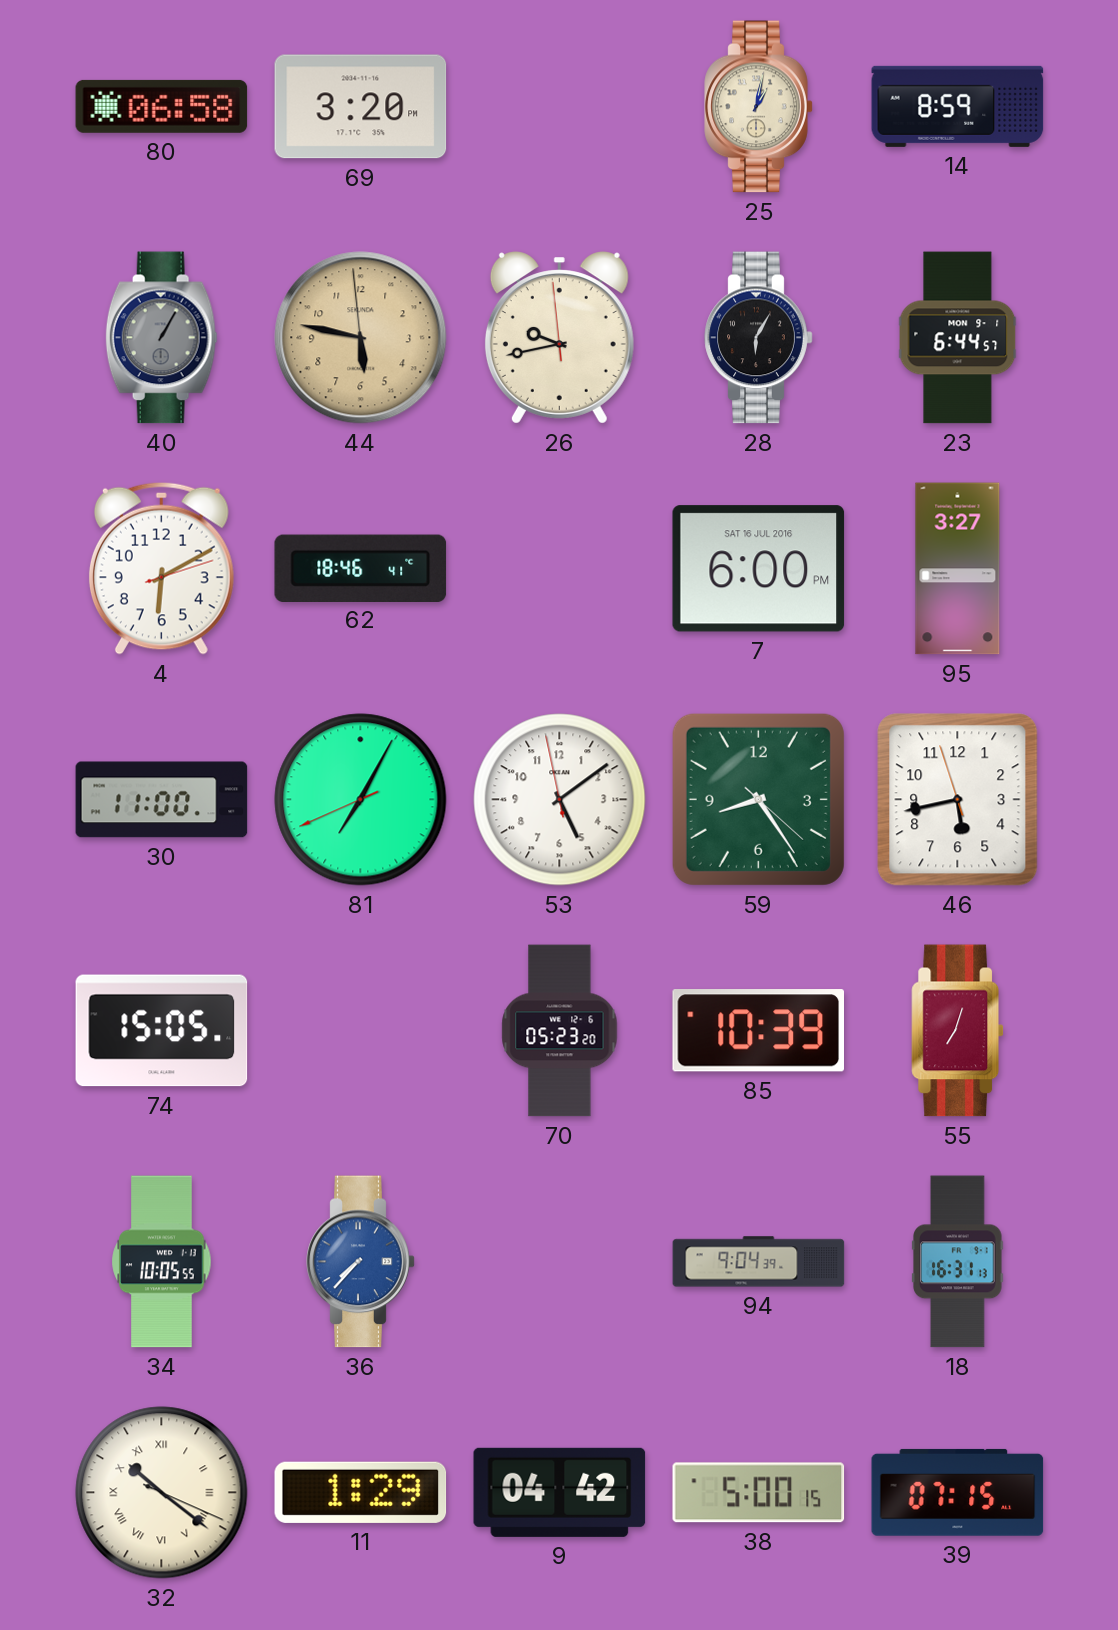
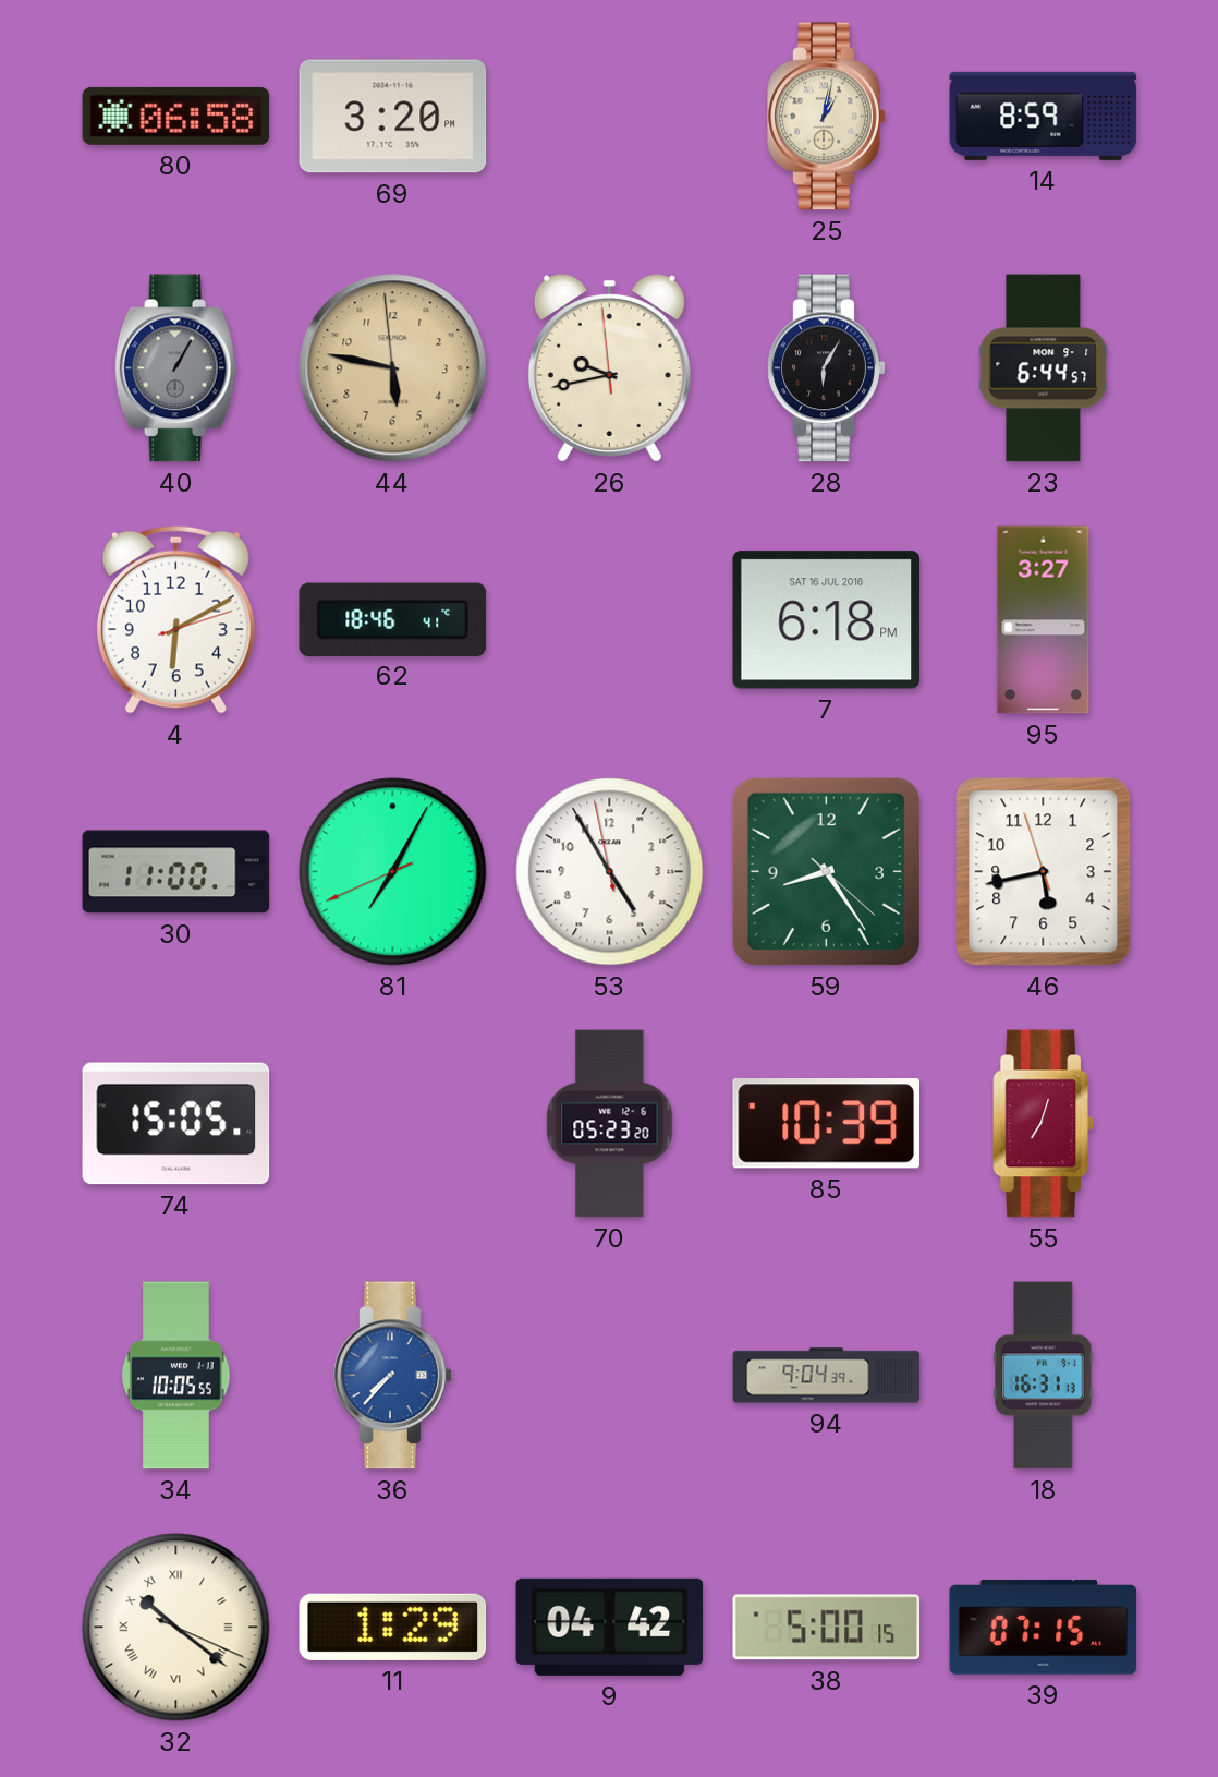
7: 6:00 -> 6:18 (827, 620)
53: 5:08 -> 4:54 (610, 872)
